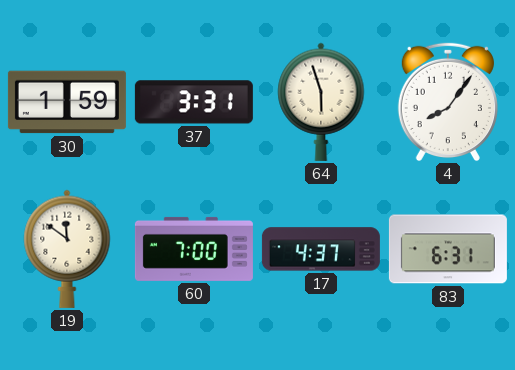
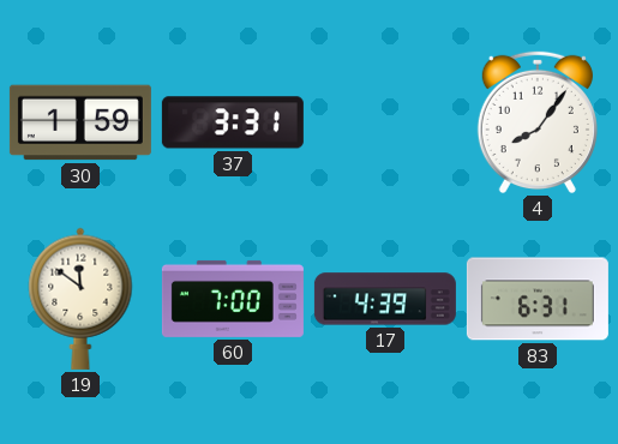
64: 5:57 -> none (321, 102)
17: 4:37 -> 4:39 (385, 299)
